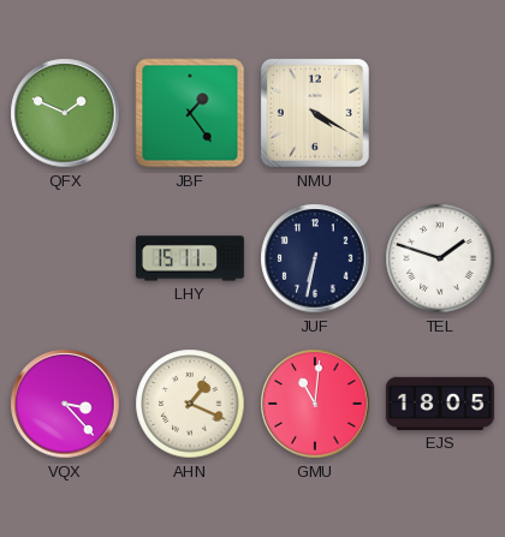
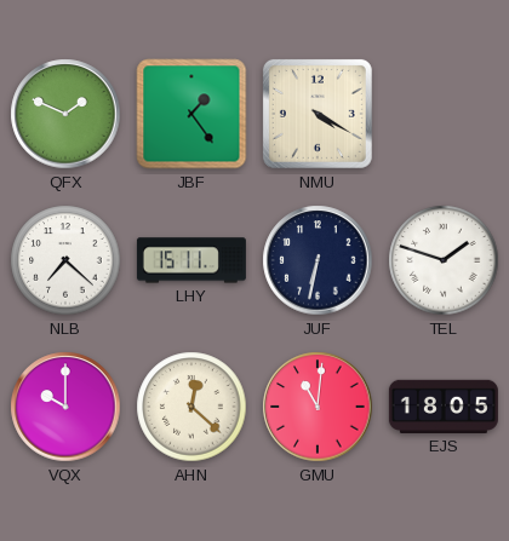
NLB: none -> 7:22 (65, 260)
VQX: 3:23 -> 10:00 (65, 407)
AHN: 1:19 -> 12:22 (191, 407)
